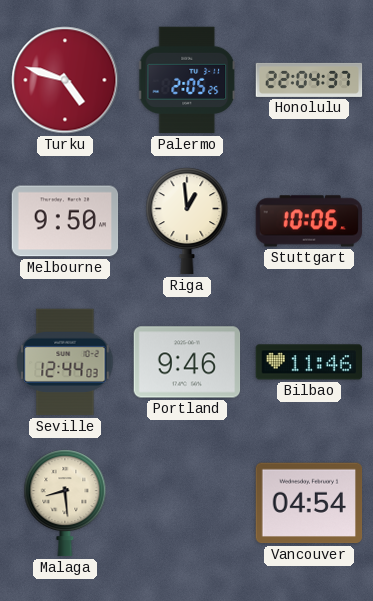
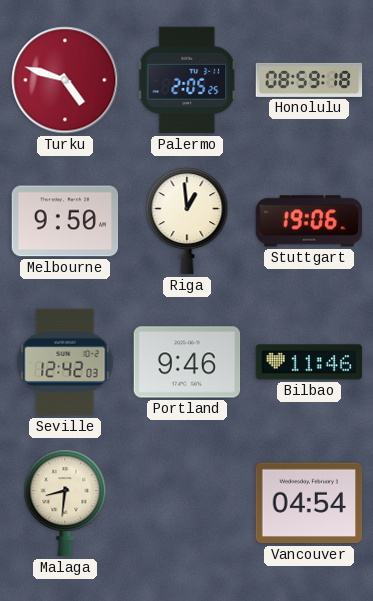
Honolulu: 22:04 -> 08:59 (309, 80)
Stuttgart: 10:06 -> 19:06 (309, 221)
Seville: 12:44 -> 12:42 (65, 362)
Malaga: 8:29 -> 8:31 (65, 503)
